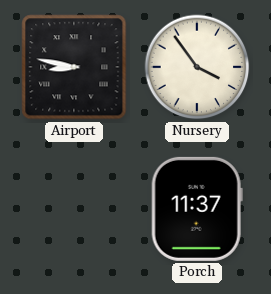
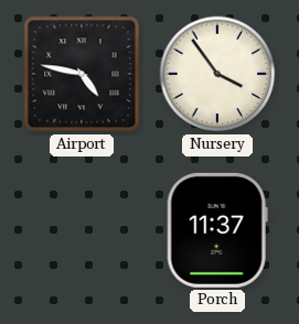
Airport: 8:47 -> 4:47 (82, 74)
